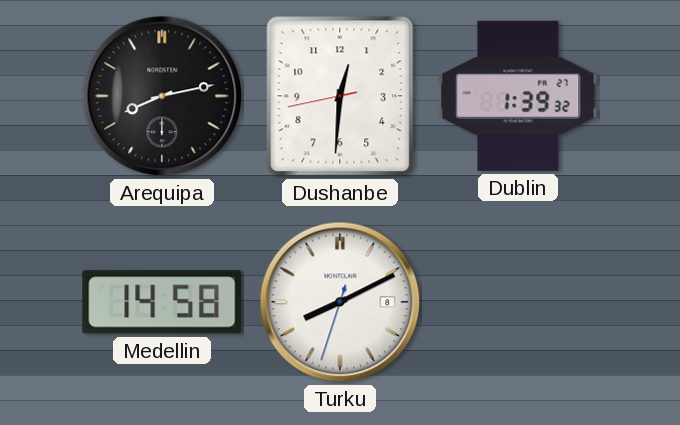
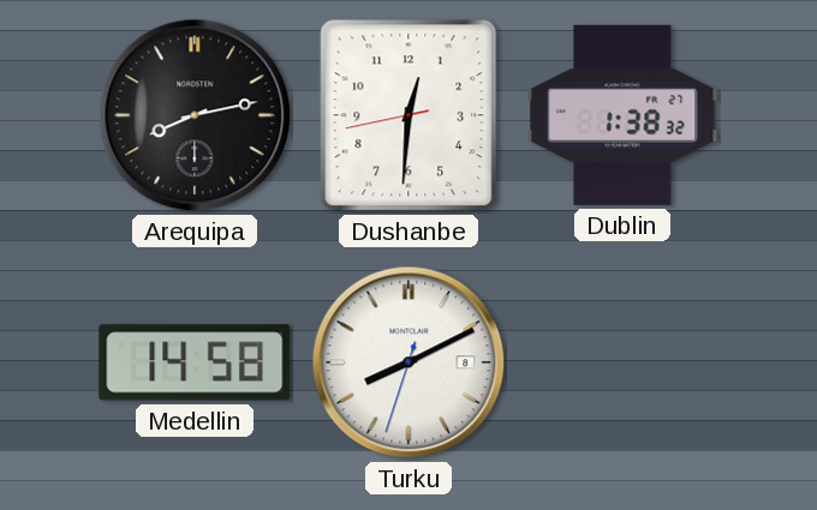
Dublin: 1:39 -> 1:38 (622, 115)
